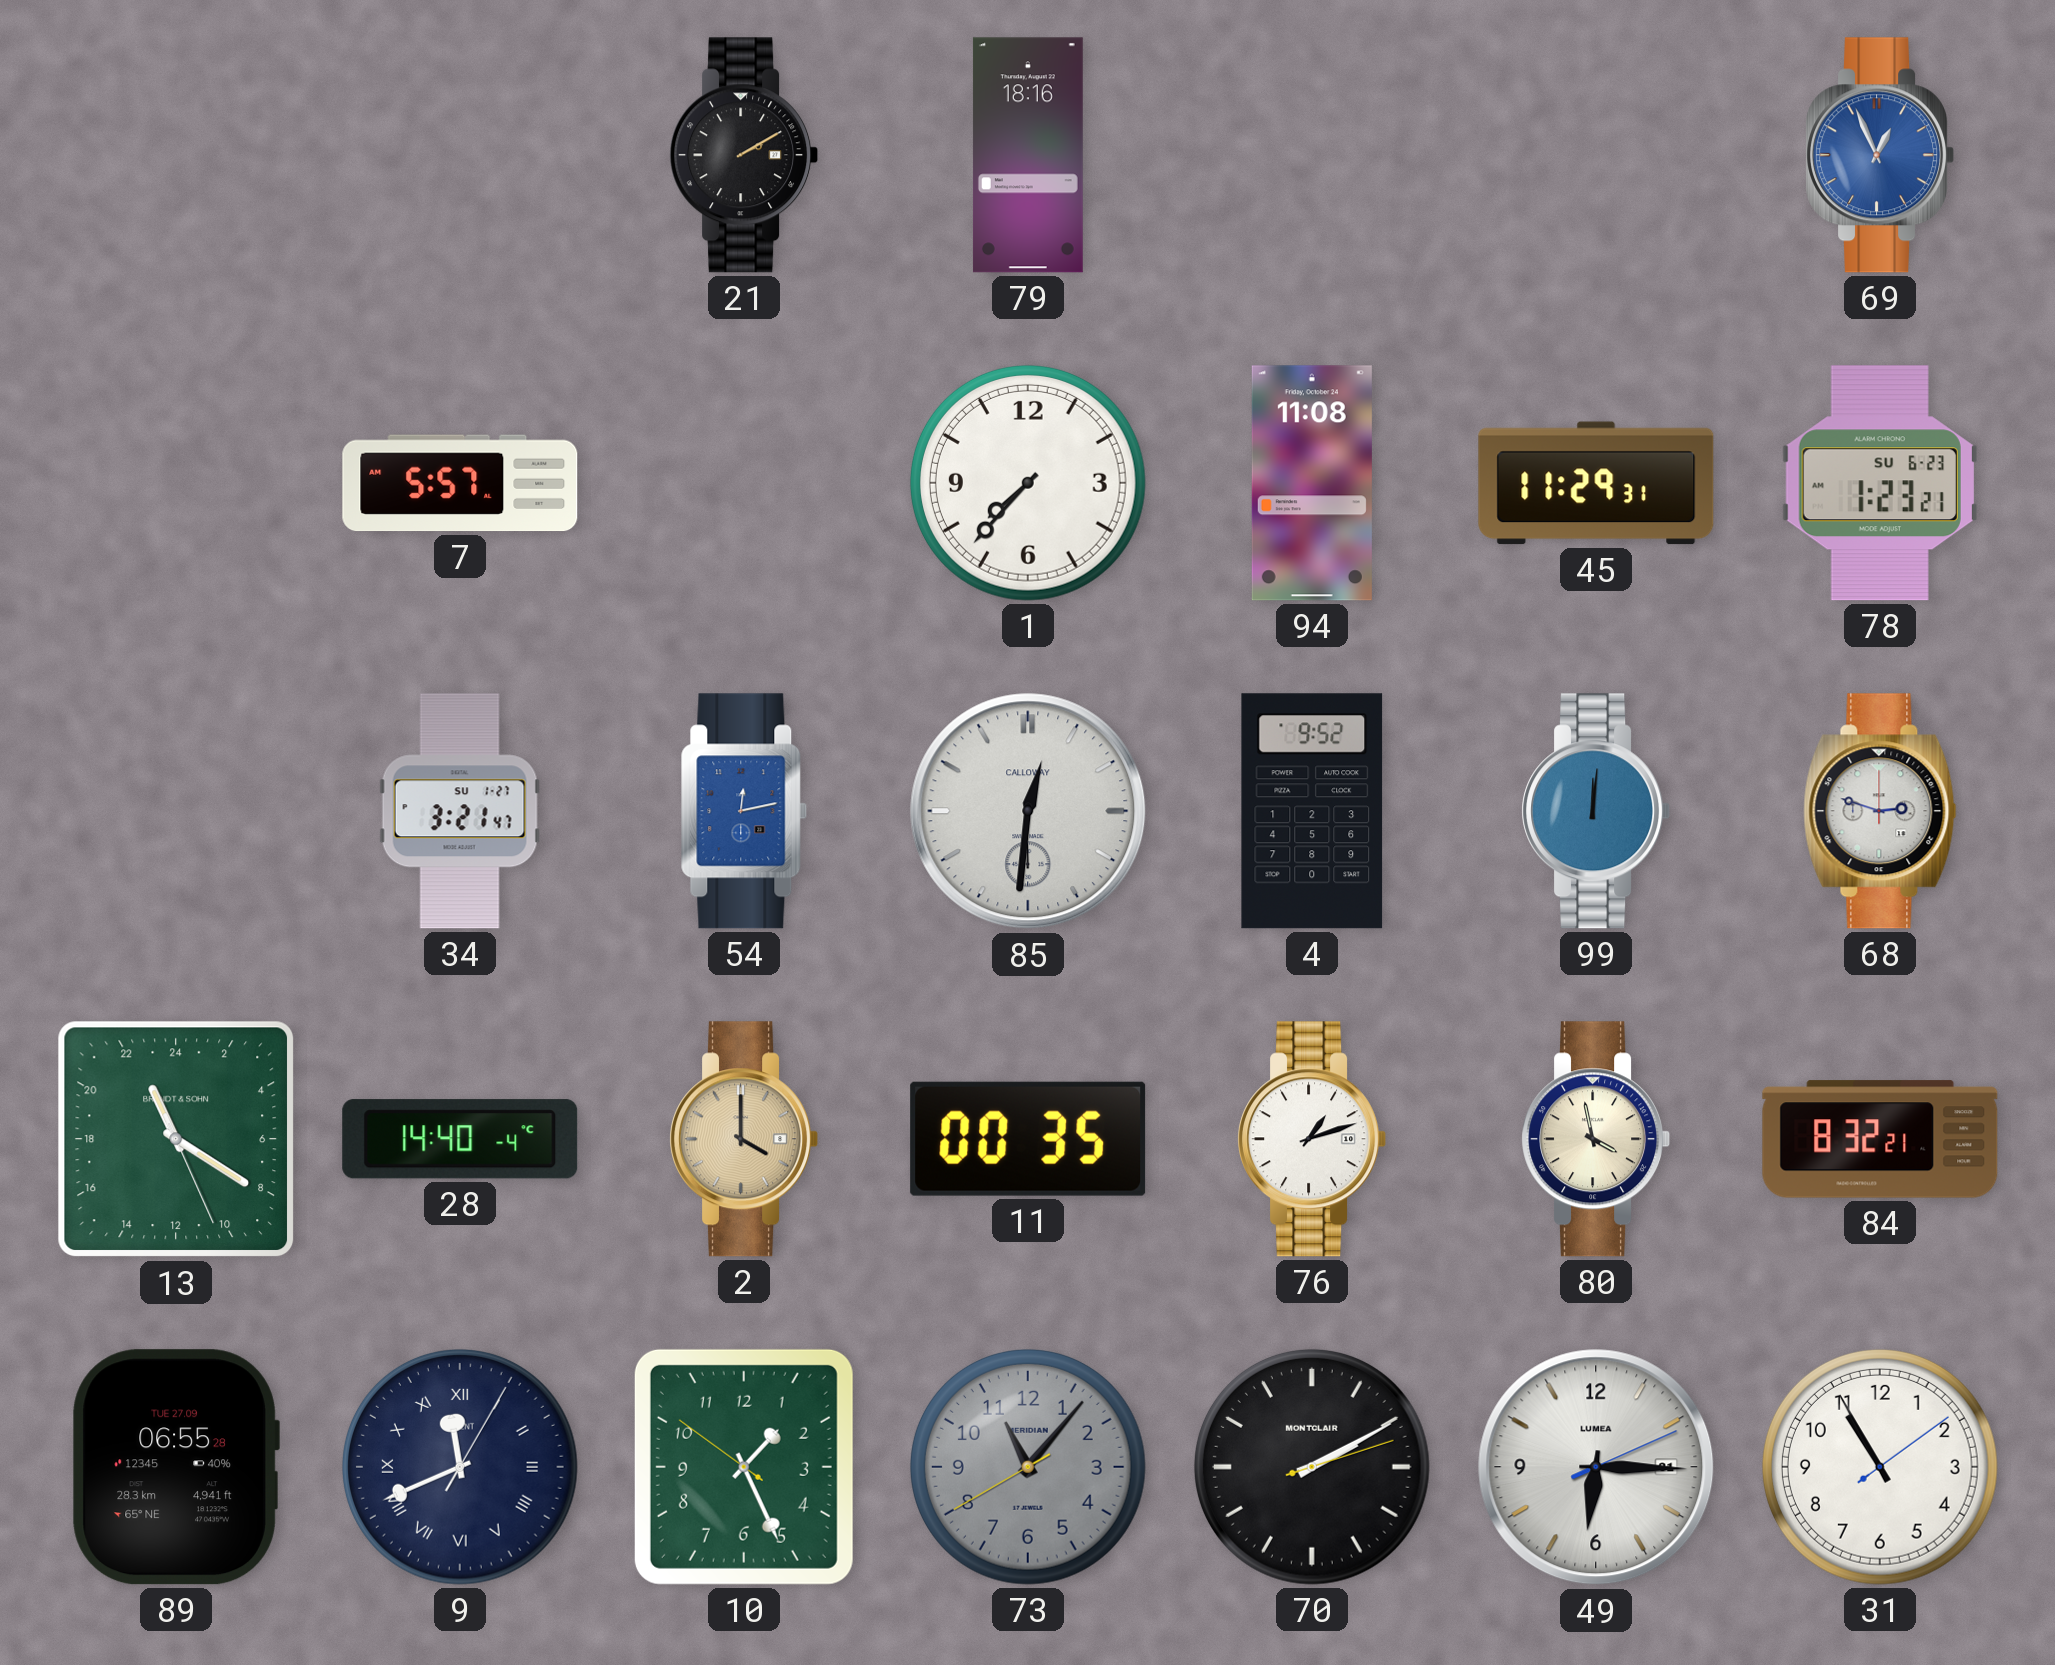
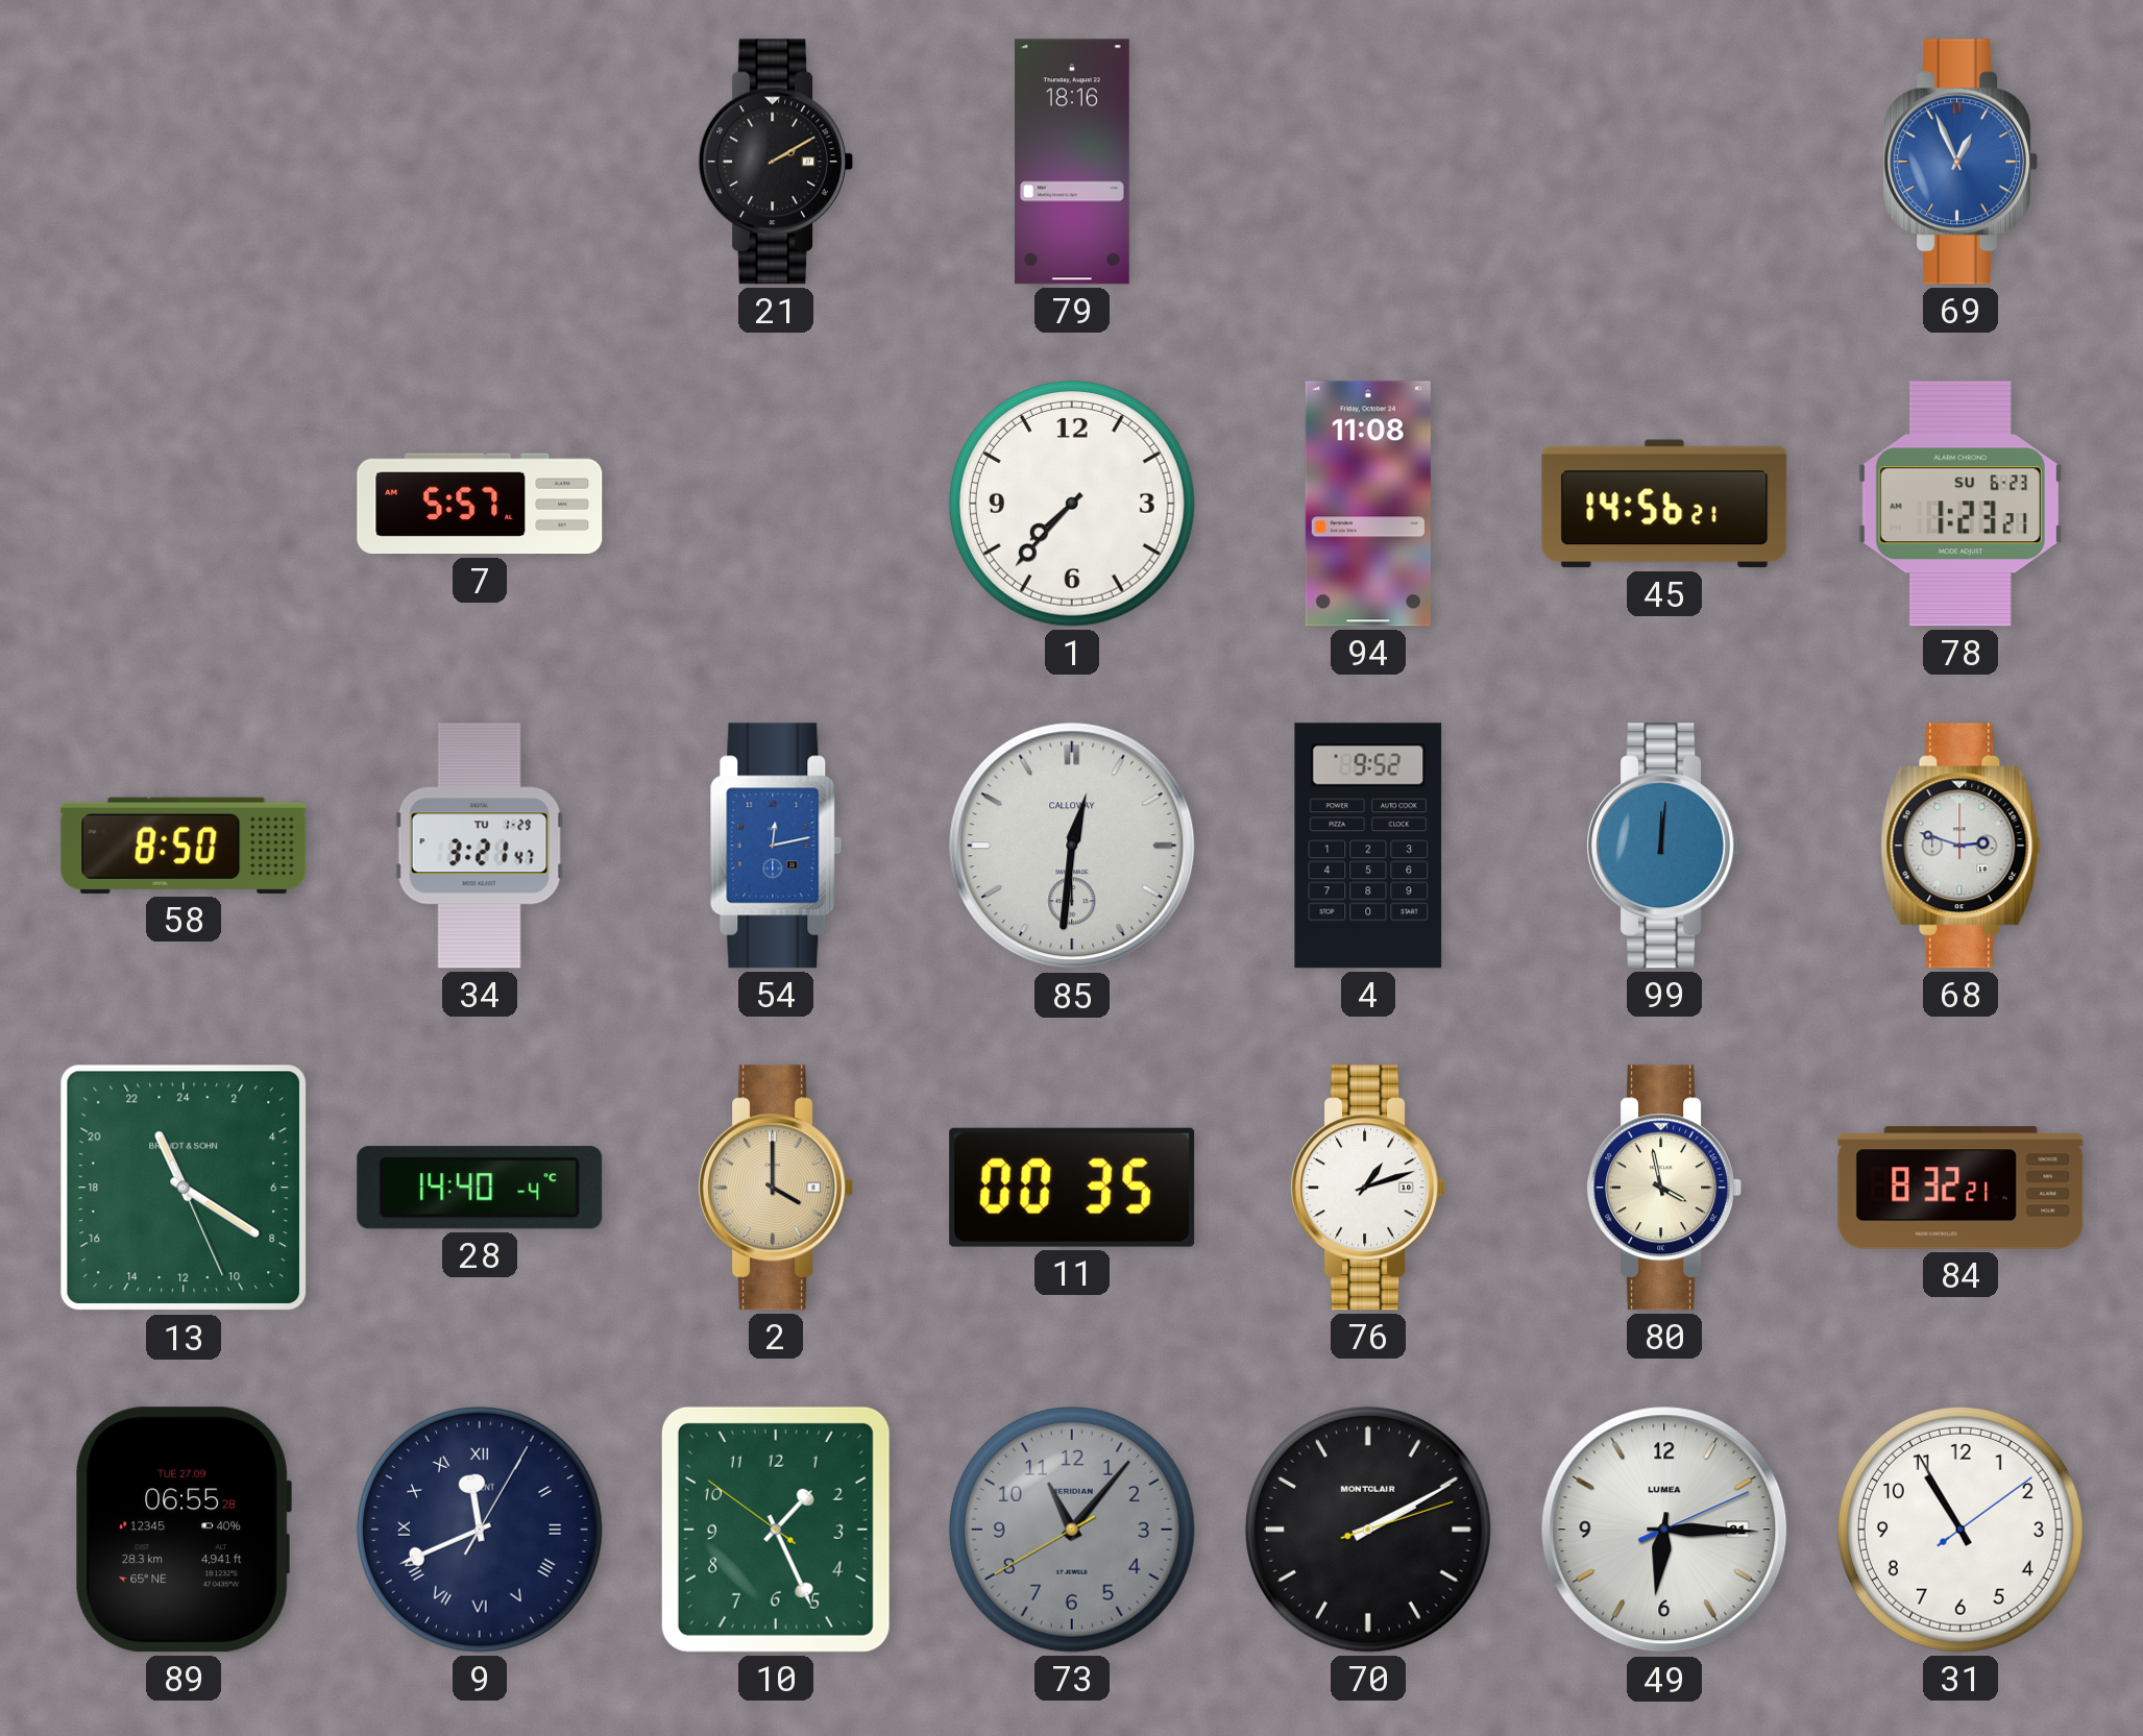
45: 11:29 -> 14:56 (1664, 504)
58: none -> 8:50 (184, 846)
34 date: SU 1-27 -> TU 1-29 (480, 846)
